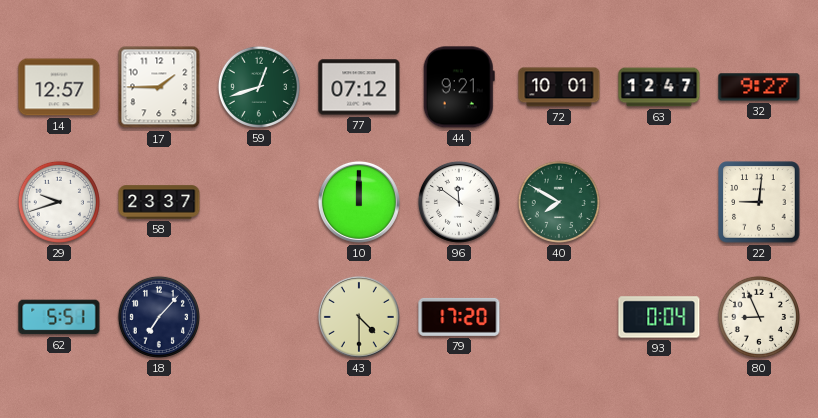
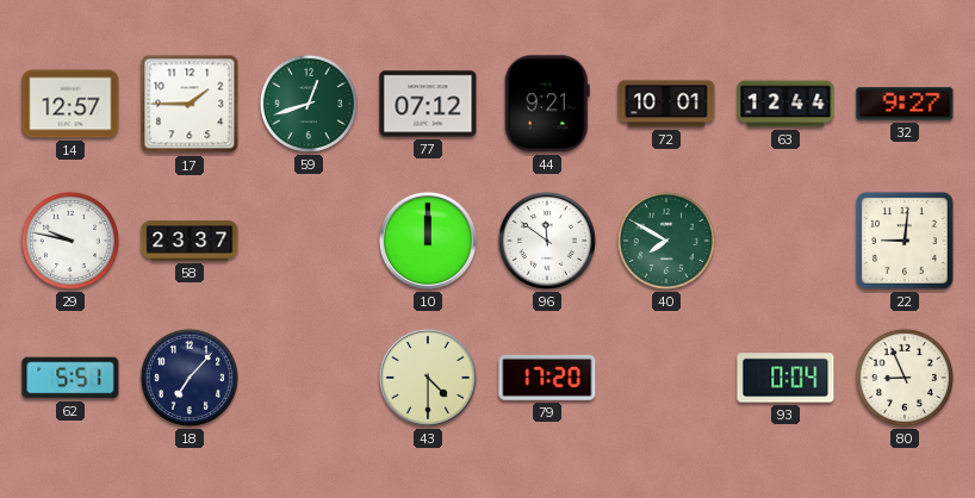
63: 12:47 -> 12:44 (785, 104)
29: 9:42 -> 9:47 (70, 241)
